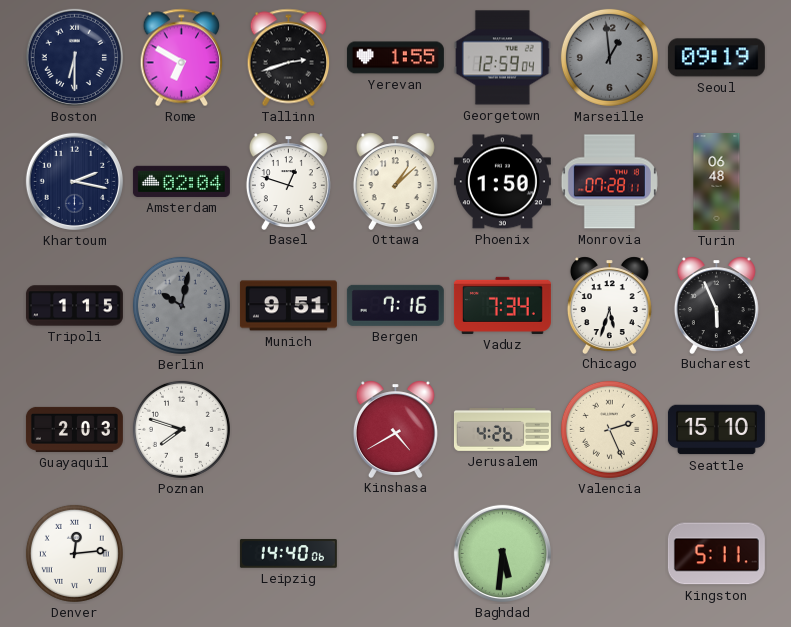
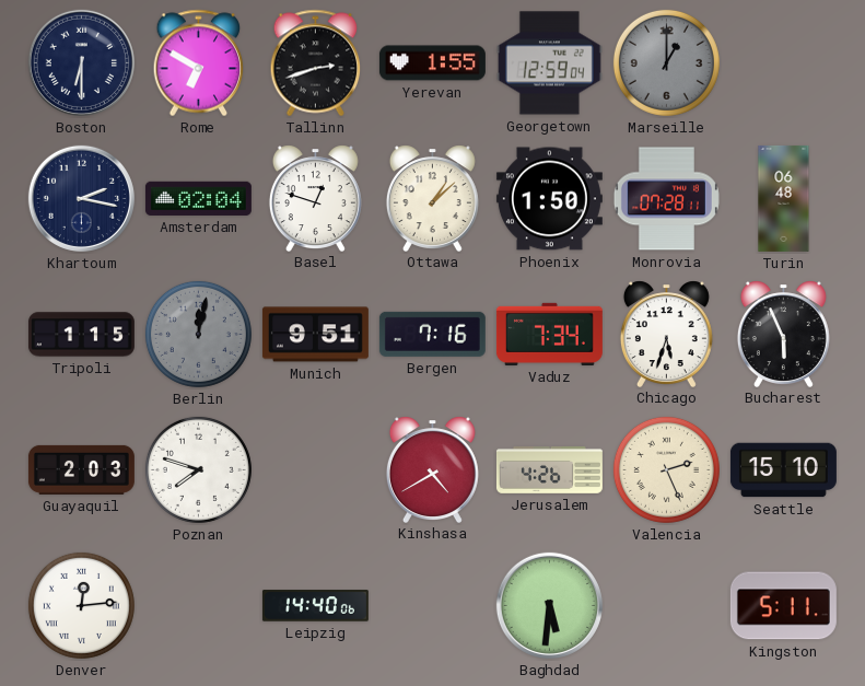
Marseille: 12:59 -> 1:00 (666, 62)
Seoul: 09:19 -> none (716, 58)
Berlin: 10:02 -> 12:02 (198, 334)
